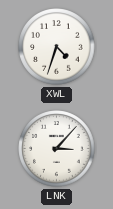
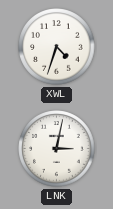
LNK: 3:07 -> 3:02 (57, 149)
